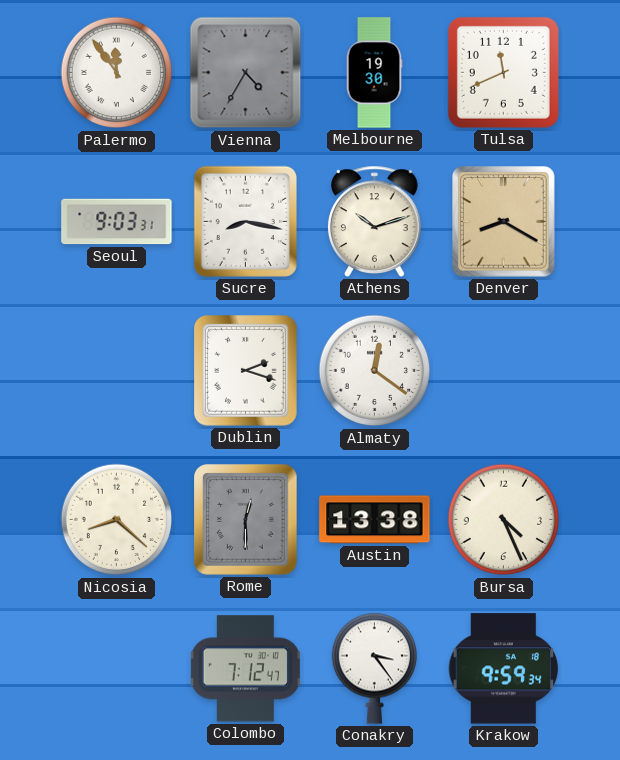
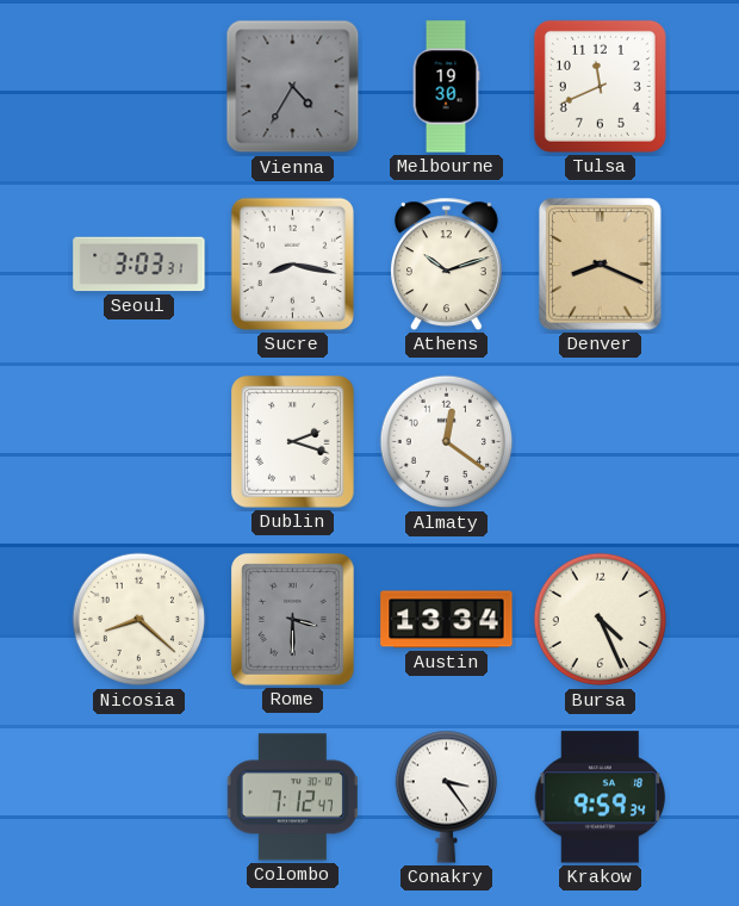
Palermo: 11:54 -> none (117, 73)
Seoul: 9:03 -> 3:03 (139, 265)
Denver: 8:20 -> 8:19 (601, 265)
Rome: 12:30 -> 3:30 (293, 620)
Austin: 13:38 -> 13:34 (447, 620)
